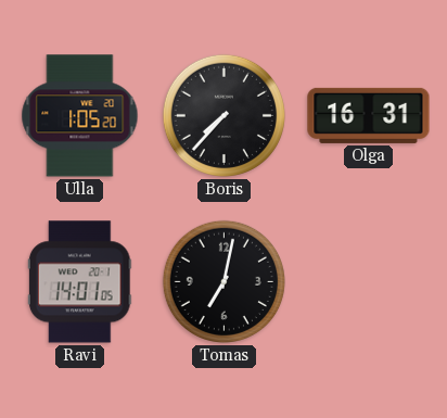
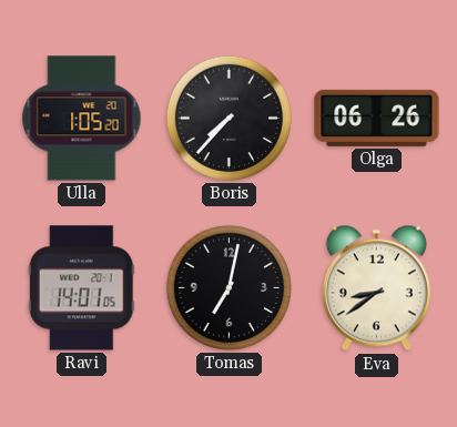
Olga: 16:31 -> 06:26 (377, 118)
Eva: none -> 8:39 (376, 288)
